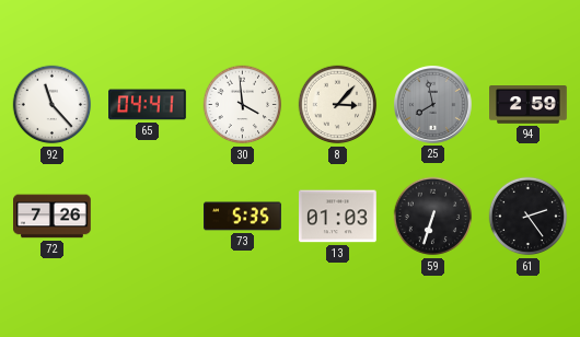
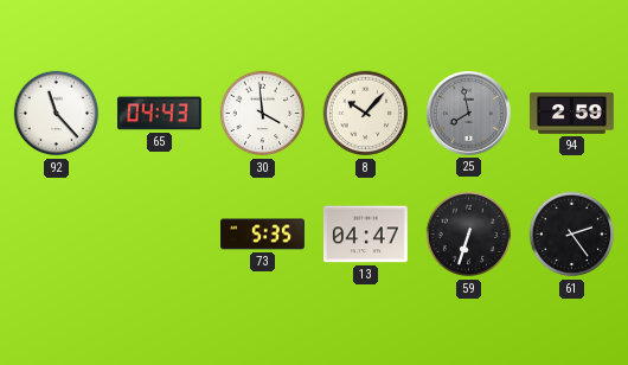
65: 04:41 -> 04:43 (160, 114)
8: 3:07 -> 10:07 (366, 114)
72: 7:26 -> none (53, 217)
13: 01:03 -> 04:47 (366, 235)
